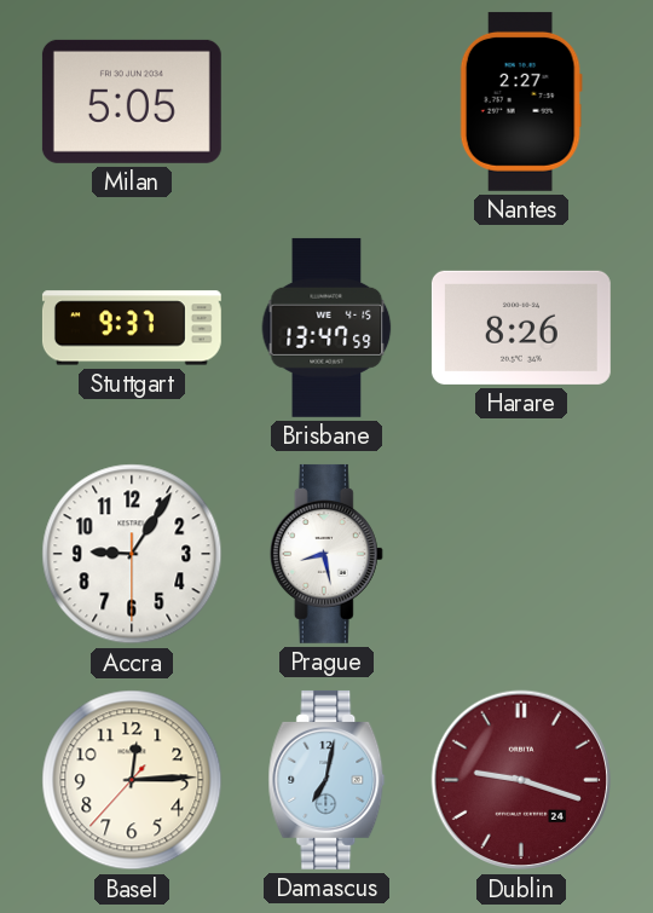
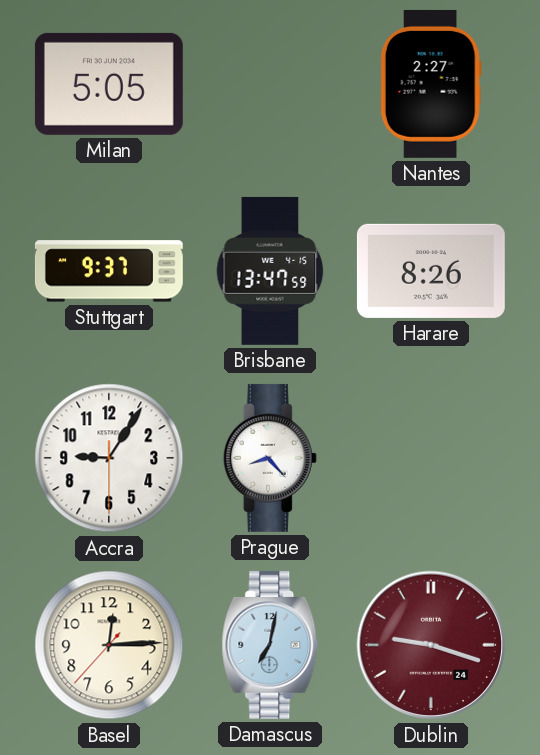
Prague: 8:28 -> 8:23 (270, 458)
